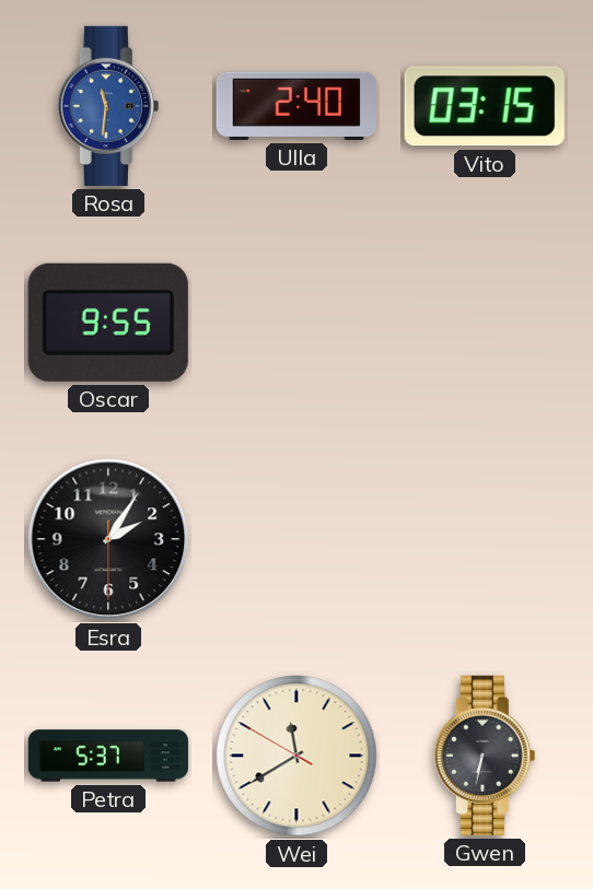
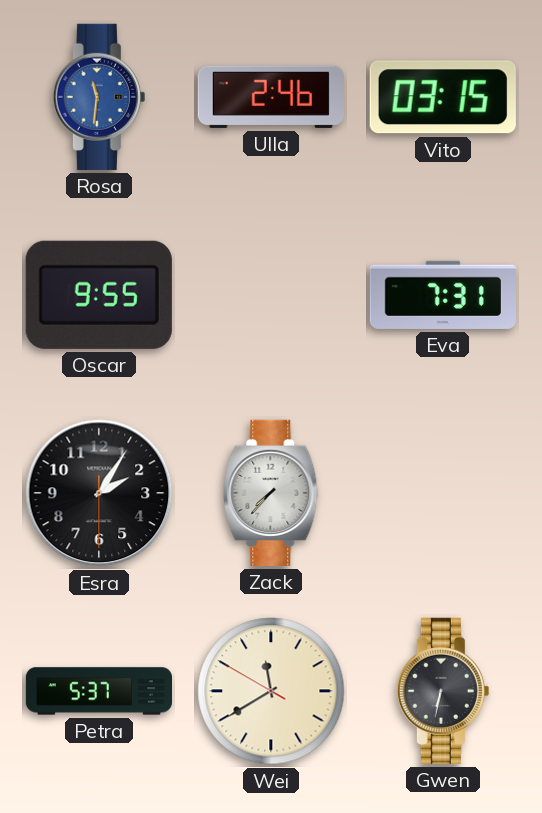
Ulla: 2:40 -> 2:46 (271, 97)
Eva: none -> 7:31 (443, 295)
Zack: none -> 7:37 (271, 493)
